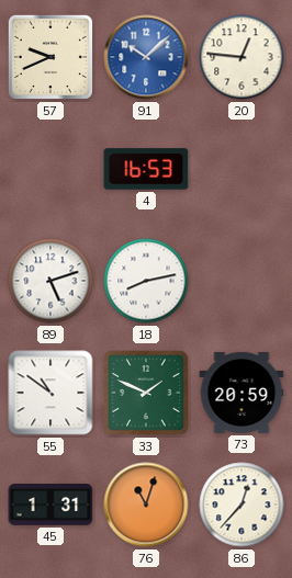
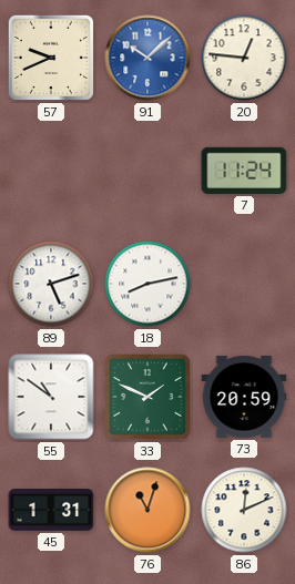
4: 16:53 -> none (146, 169)
7: none -> 11:24 (244, 171)
86: 12:37 -> 12:11 (244, 510)
